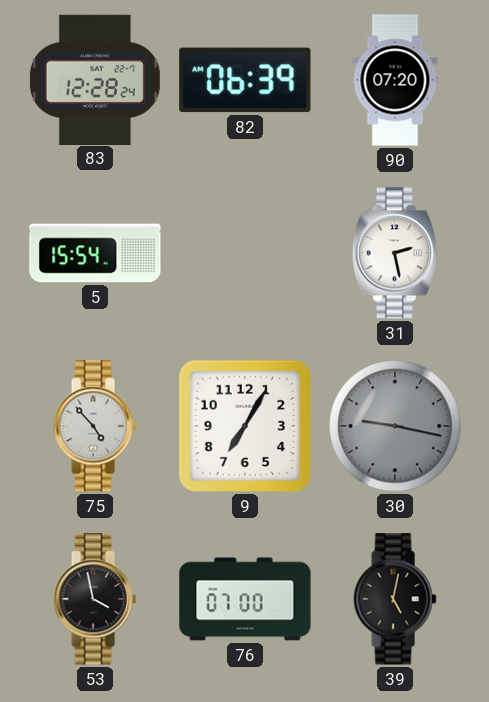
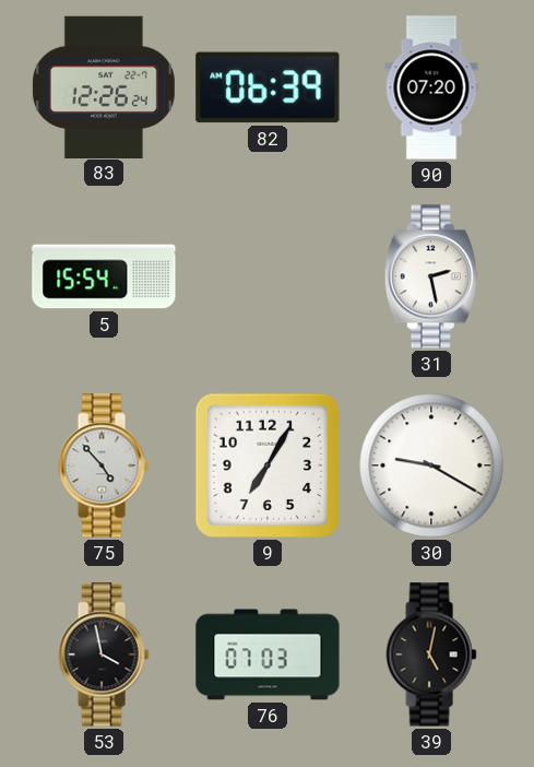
83: 12:28 -> 12:26 (104, 86)
30: 9:17 -> 9:20 (431, 465)
30 dial: grey -> white (431, 465)
76: 07:00 -> 07:03 (268, 654)
